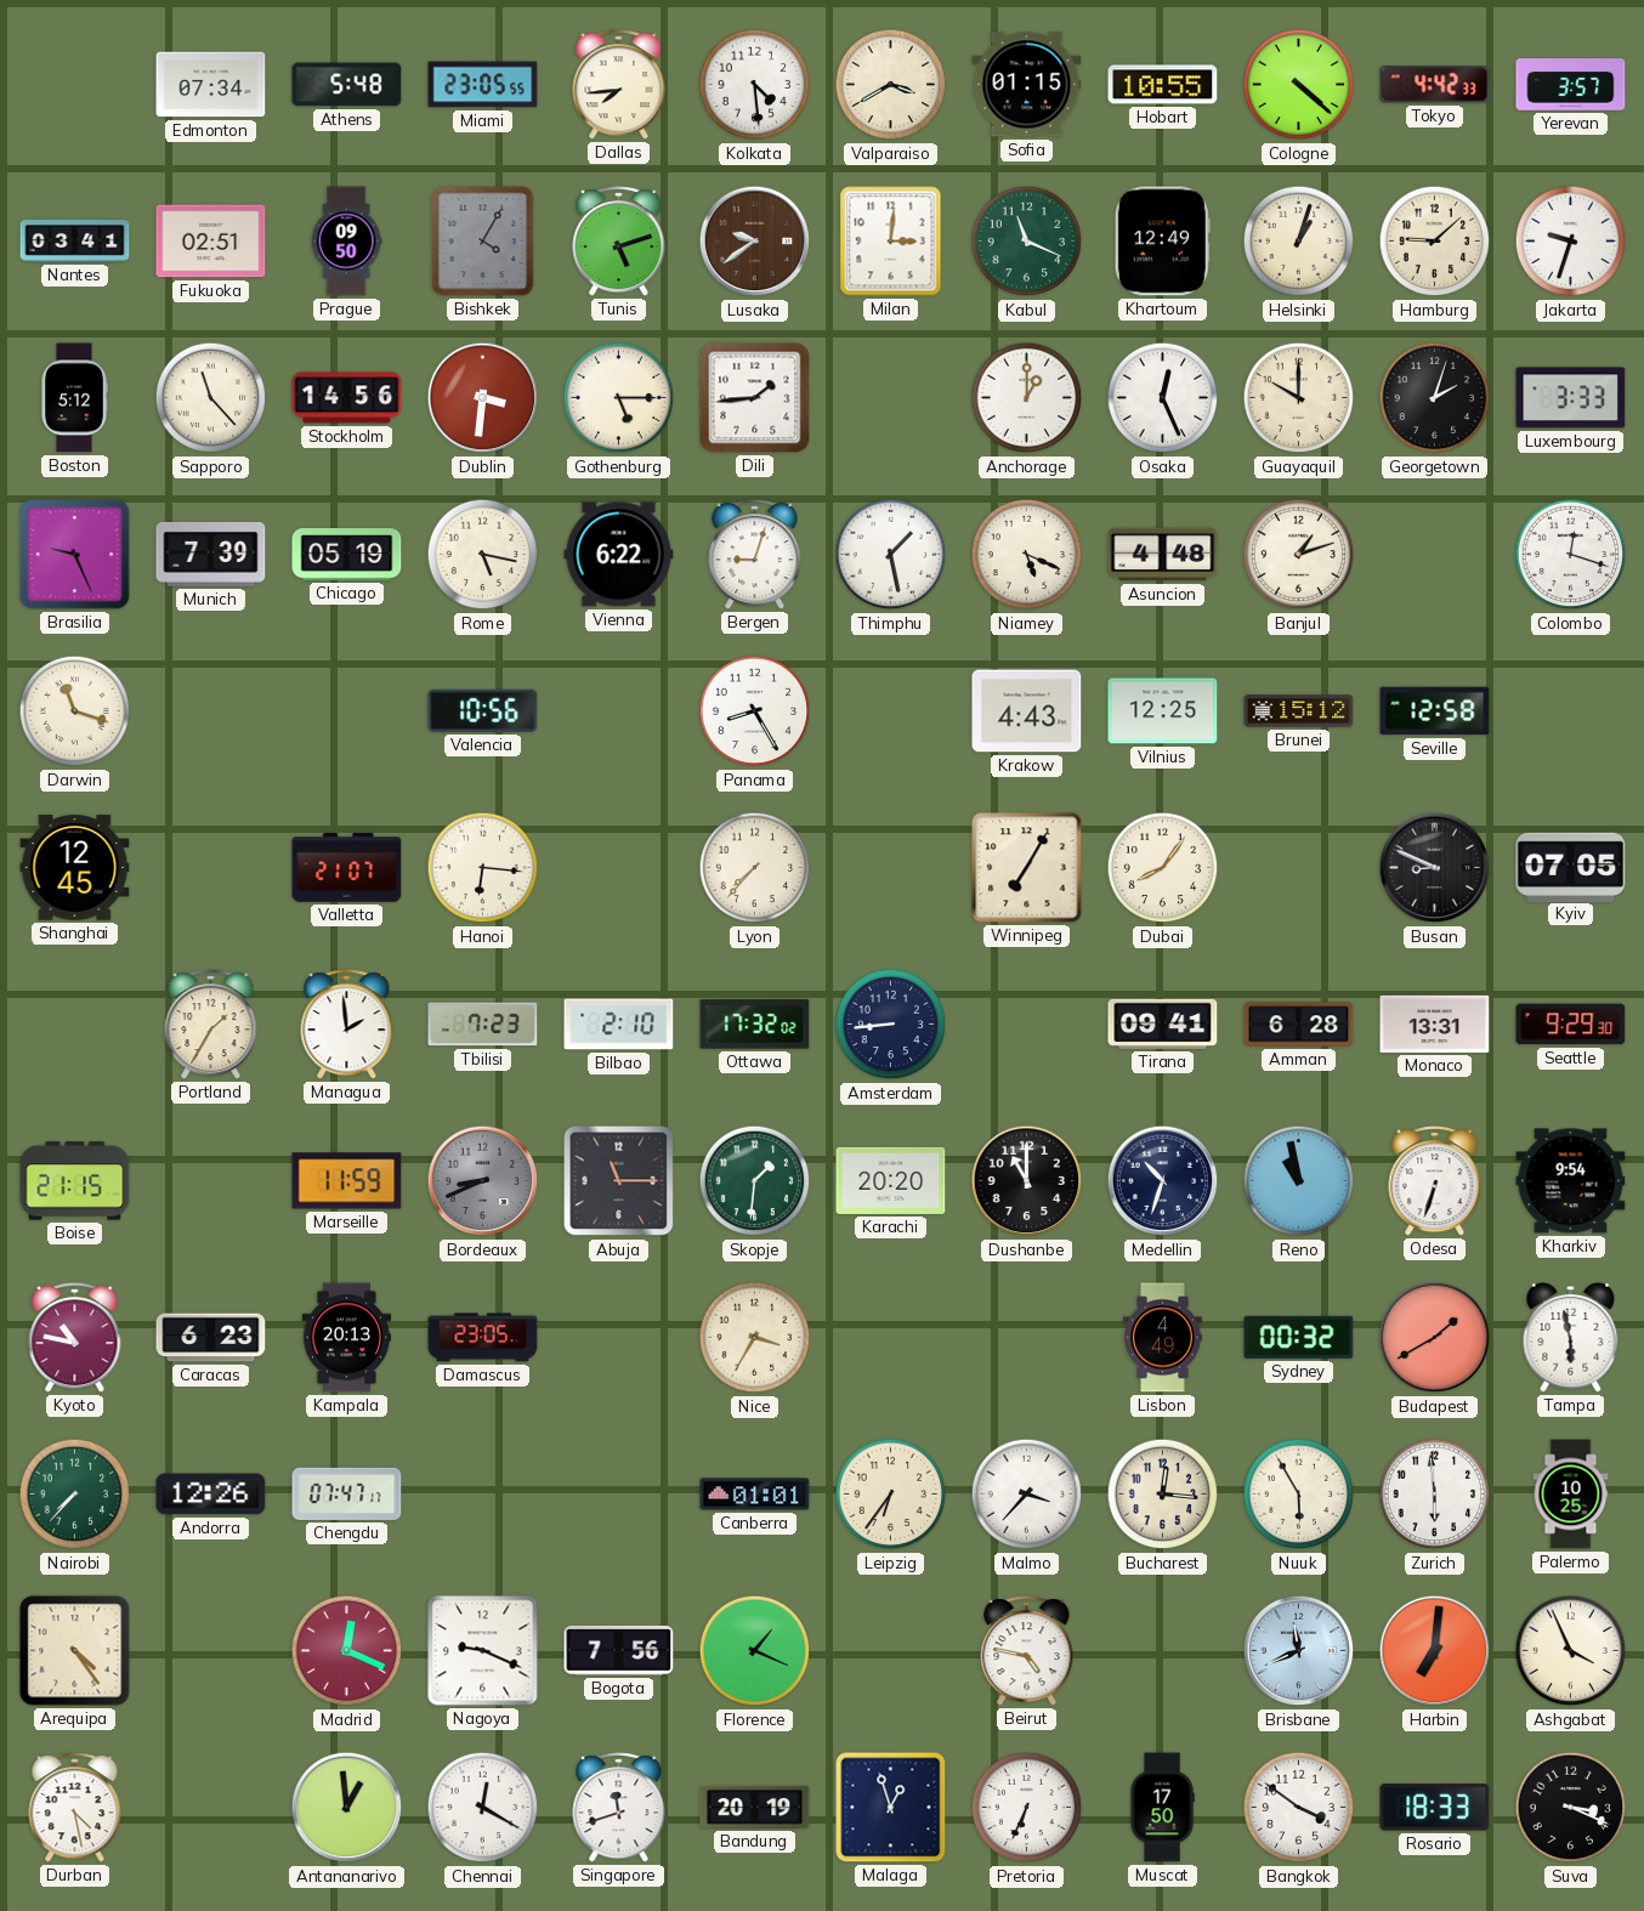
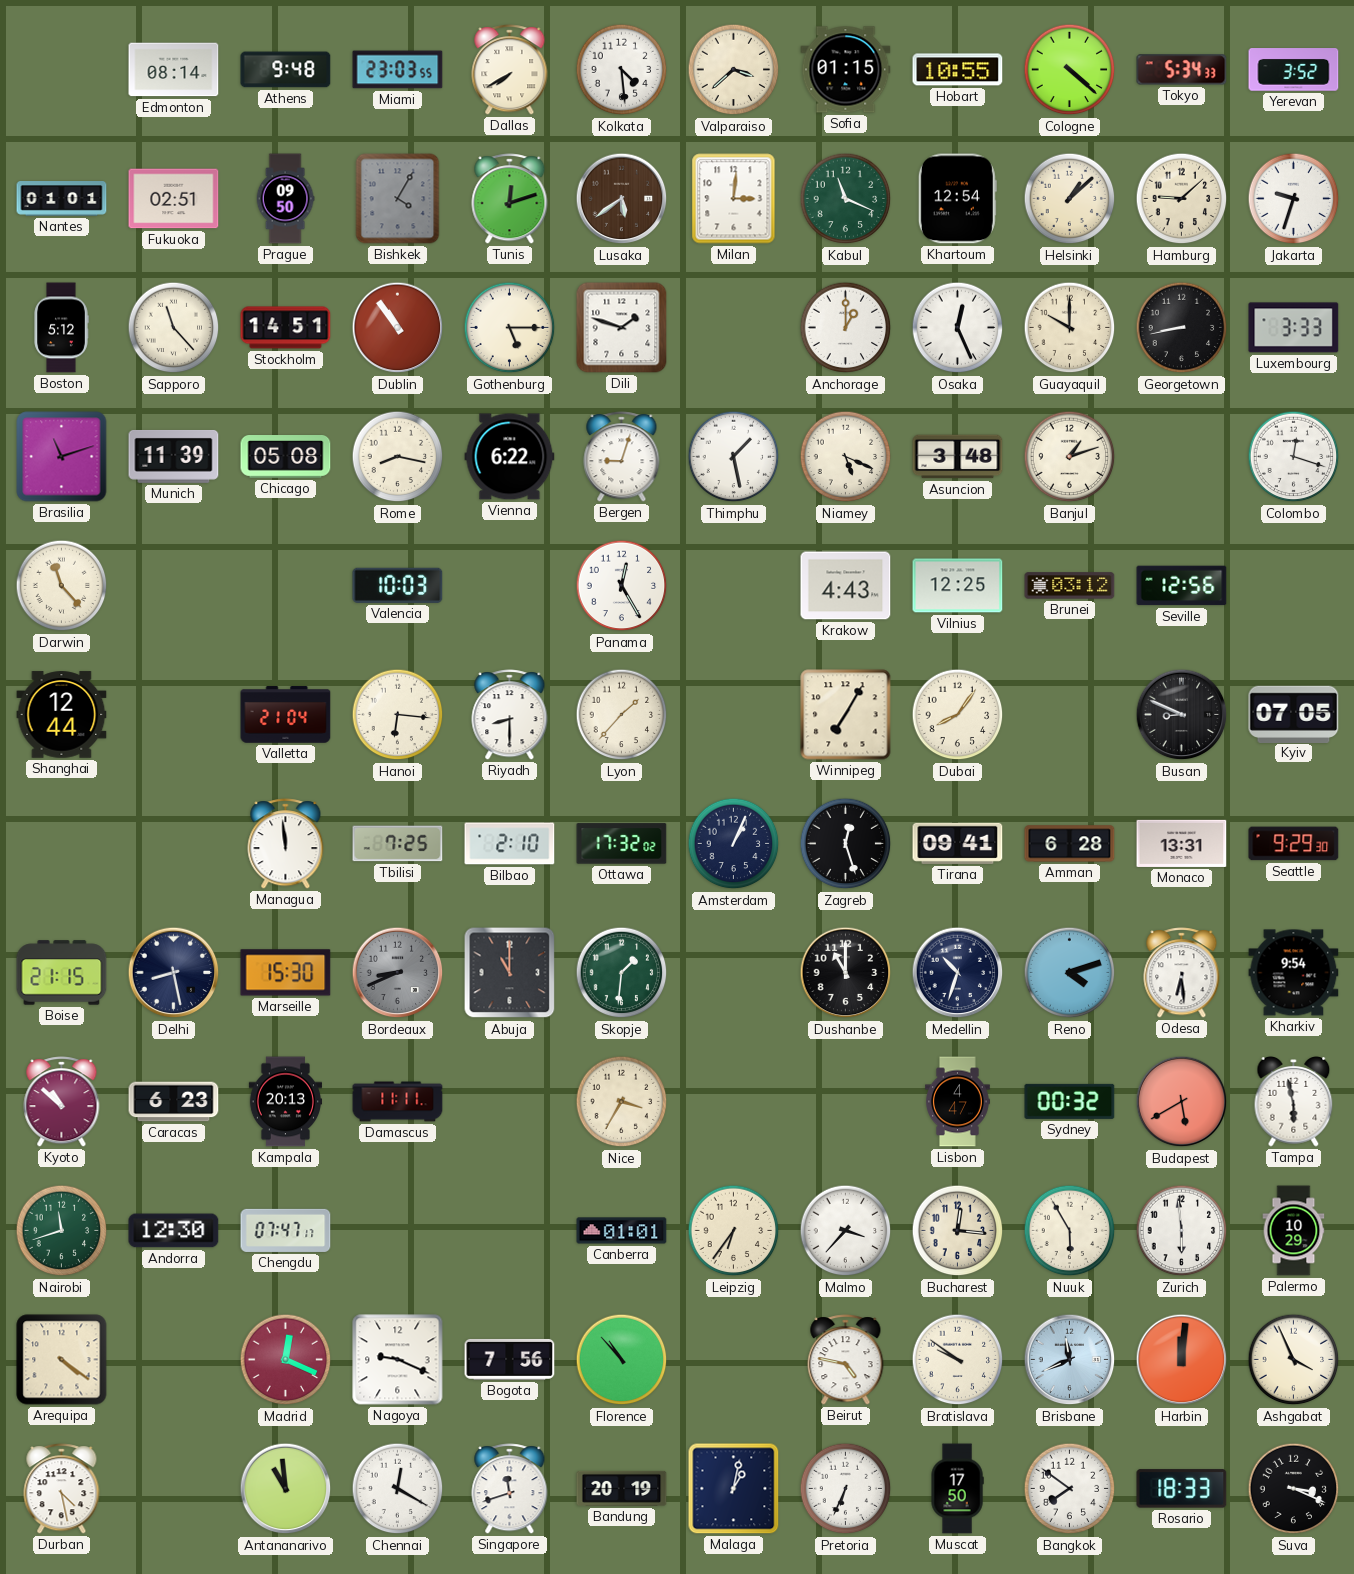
Edmonton: 07:34 -> 08:14 (174, 70)
Athens: 5:48 -> 9:48 (286, 70)
Miami: 23:05 -> 23:03 (398, 70)
Dallas: 7:44 -> 7:40 (510, 70)
Valparaiso: 3:40 -> 3:38 (734, 70)
Tokyo: 4:42 -> 5:34 (1182, 70)
Yerevan: 3:57 -> 3:52 (1294, 70)
Nantes: 03:41 -> 01:01 (62, 199)
Tunis: 5:12 -> 12:12 (510, 199)
Lusaka: 9:39 -> 5:39 (622, 199)
Khartoum: 12:49 -> 12:54 (957, 199)
Helsinki: 1:03 -> 1:08 (1070, 199)
Stockholm: 14:56 -> 14:51 (286, 328)
Dublin: 3:31 -> 10:54 (398, 328)
Dili: 1:44 -> 1:48 (622, 328)
Georgetown: 2:03 -> 8:43 (1182, 328)
Brasilia: 9:26 -> 11:12 (62, 457)
Munich: 7:39 -> 11:39 (174, 456)
Chicago: 05:19 -> 05:08 (286, 457)
Rome: 5:17 -> 8:17 (398, 457)
Asuncion: 4:48 -> 3:48 (958, 457)
Darwin: 11:18 -> 11:23 (62, 586)
Valencia: 10:56 -> 10:03 (398, 585)
Panama: 8:25 -> 12:25 (622, 586)
Brunei: 15:12 -> 03:12 (1070, 586)
Seville: 12:58 -> 12:56 (1182, 586)
Shanghai: 12:45 -> 12:44 (62, 715)
Valletta: 21:07 -> 21:04 (286, 715)
Riyadh: none -> 8:30 (510, 715)
Lyon: 7:37 -> 1:37 (622, 715)
Portland: 1:35 -> none (211, 1025)
Managua: 1:59 -> 11:59 (286, 844)
Tbilisi: 7:23 -> 7:25 (398, 844)
Amsterdam: 8:44 -> 1:04 (734, 844)
Zagreb: none -> 12:27 (846, 844)
Delhi: none -> 8:28 (174, 973)
Marseille: 11:59 -> 15:30 (286, 973)
Abuja: 11:15 -> 11:00 (510, 973)
Karachi: 20:20 -> none (891, 1180)
Reno: 10:58 -> 4:12 (1070, 973)
Odesa: 6:33 -> 6:29 (1182, 973)
Kyoto: 10:47 -> 10:52 (62, 1102)
Damascus: 23:05 -> 11:11 (398, 1102)
Lisbon: 4:49 -> 4:47 (958, 1102)
Budapest: 1:40 -> 5:40 (1182, 1102)
Nairobi: 7:37 -> 11:42 (62, 1231)
Andorra: 12:26 -> 12:30 (174, 1231)
Palermo: 10:25 -> 10:29 (1294, 1231)
Arequipa: 4:24 -> 4:21 (62, 1360)
Florence: 1:19 -> 10:53 (622, 1360)
Bratislava: none -> 9:51 (958, 1360)
Harbin: 7:01 -> 12:01 (1182, 1360)
Antananarivo: 12:59 -> 10:59 (286, 1489)
Malaga: 12:57 -> 1:02 (734, 1489)
Bangkok: 3:51 -> 7:51 (1070, 1489)
